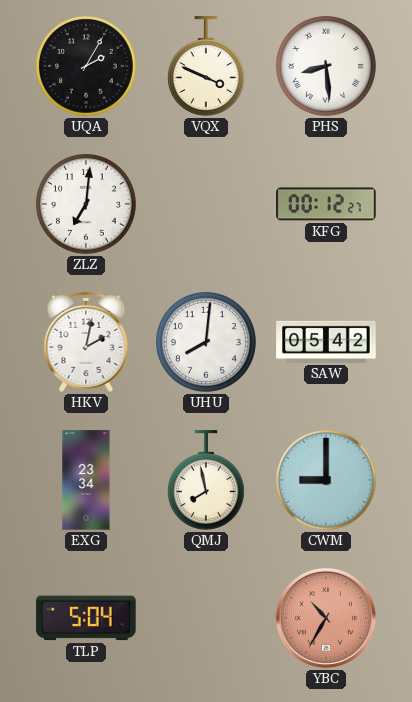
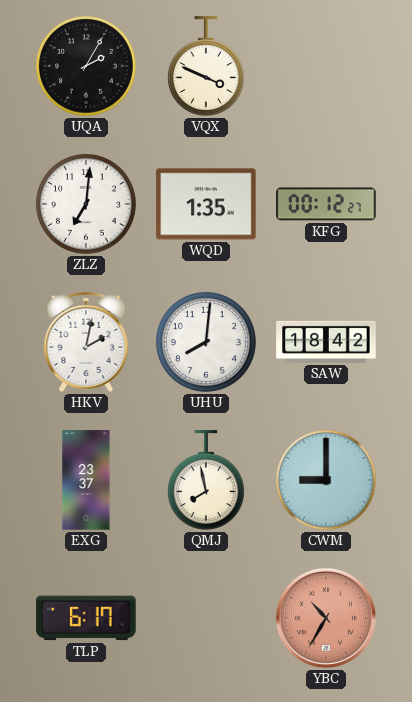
PHS: 8:29 -> none (326, 66)
WQD: none -> 1:35 (206, 204)
SAW: 05:42 -> 18:42 (326, 342)
EXG: 23:34 -> 23:37 (86, 480)
TLP: 5:04 -> 6:17 (86, 618)
